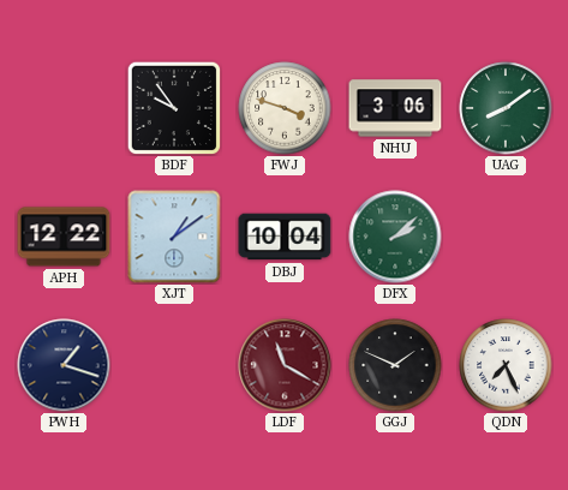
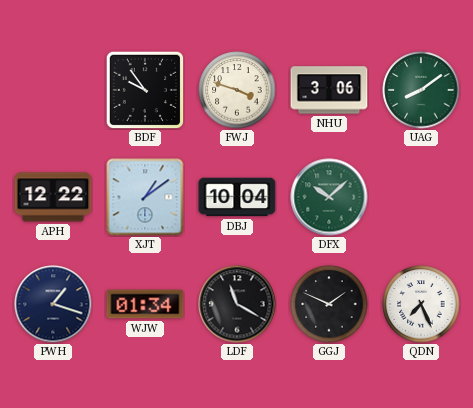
DFX: 2:08 -> 10:08 (329, 197)
WJW: none -> 01:34 (145, 304)
LDF dial: burgundy -> black (237, 304)
